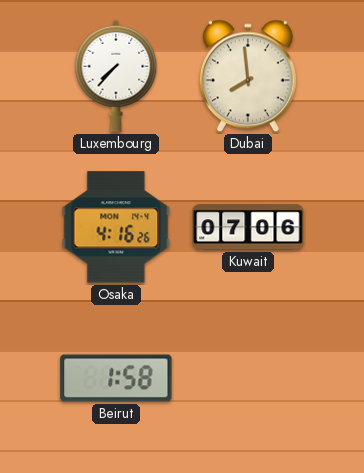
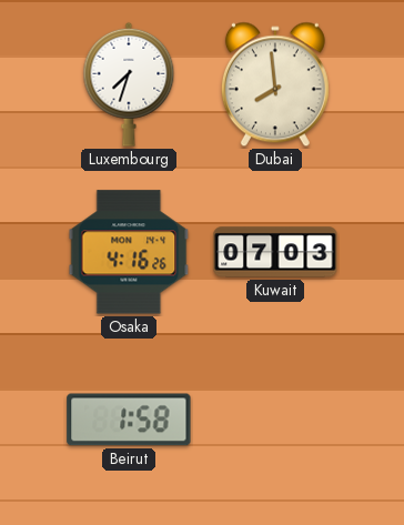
Luxembourg: 7:37 -> 7:33 (129, 84)
Kuwait: 07:06 -> 07:03 (275, 252)
